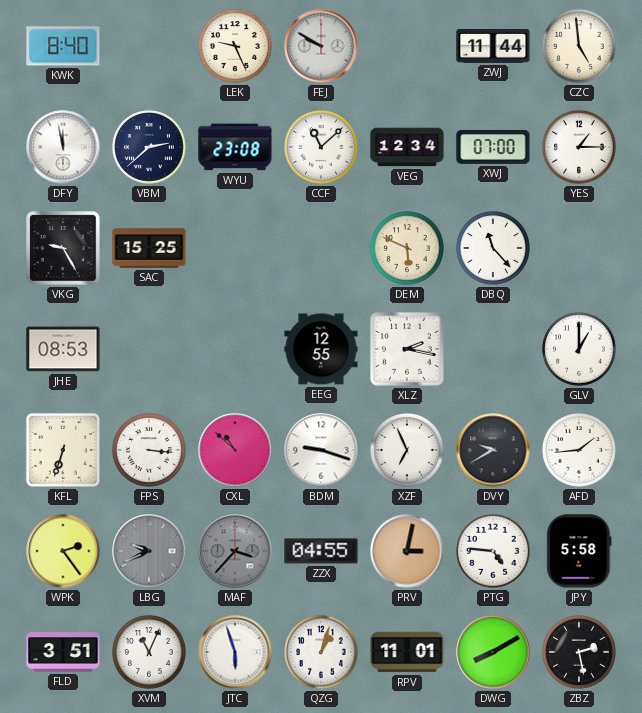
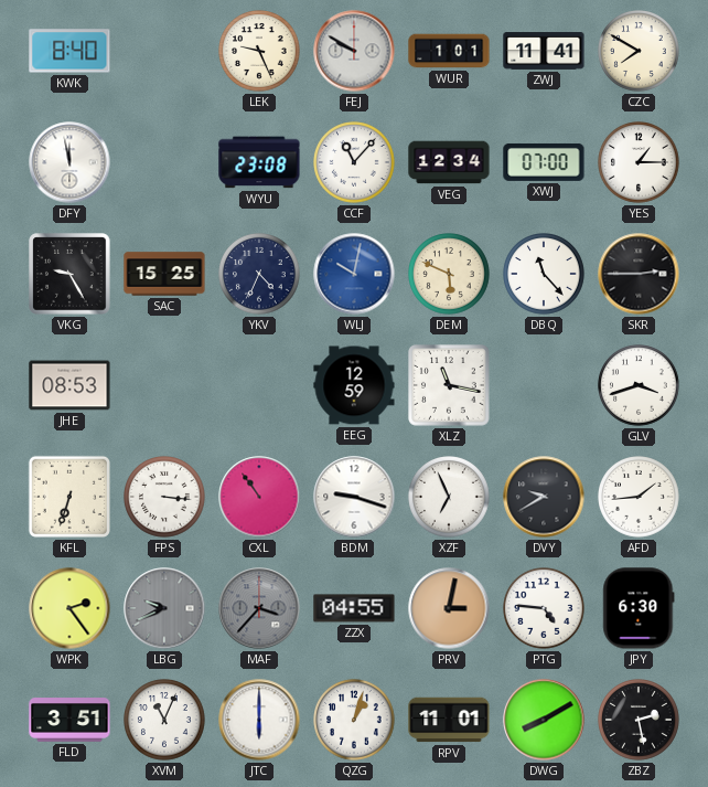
WUR: none -> 1:01 (449, 51)
ZWJ: 11:44 -> 11:41 (544, 52)
CZC: 4:59 -> 7:50 (639, 51)
VBM: 2:38 -> none (149, 147)
CCF: 11:08 -> 11:07 (354, 162)
YKV: none -> 4:34 (259, 274)
WLJ: none -> 10:02 (354, 274)
SKR: none -> 2:45 (639, 274)
EEG: 12:55 -> 12:59 (354, 385)
XLZ: 2:17 -> 11:17 (449, 385)
GLV: 1:00 -> 3:42 (639, 385)
CXL: 10:52 -> 10:54 (259, 497)
JPY: 5:58 -> 6:30 (639, 608)
JTC: 5:57 -> 6:00 (259, 720)
